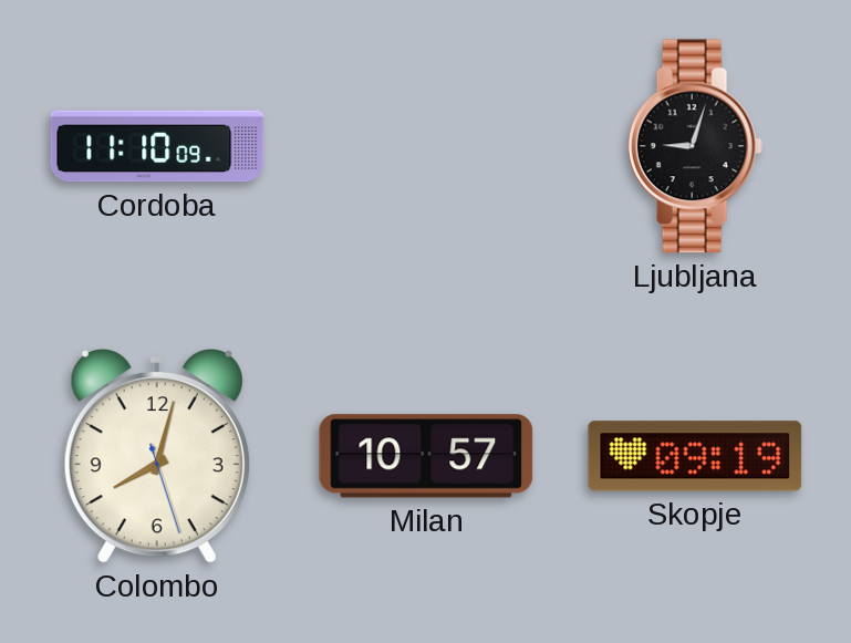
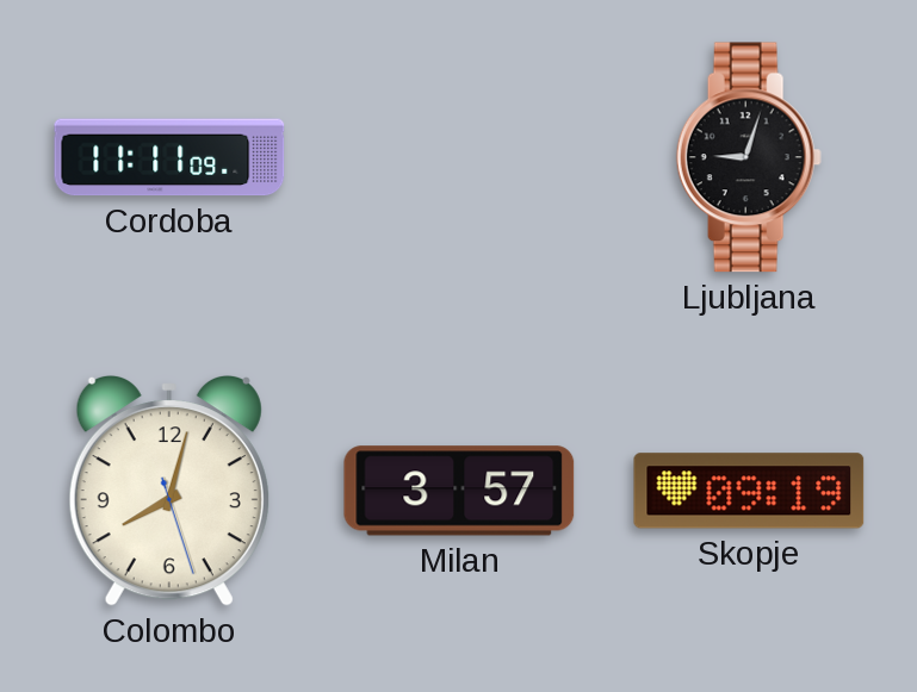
Cordoba: 11:10 -> 11:11 (169, 157)
Milan: 10:57 -> 3:57 (459, 491)
